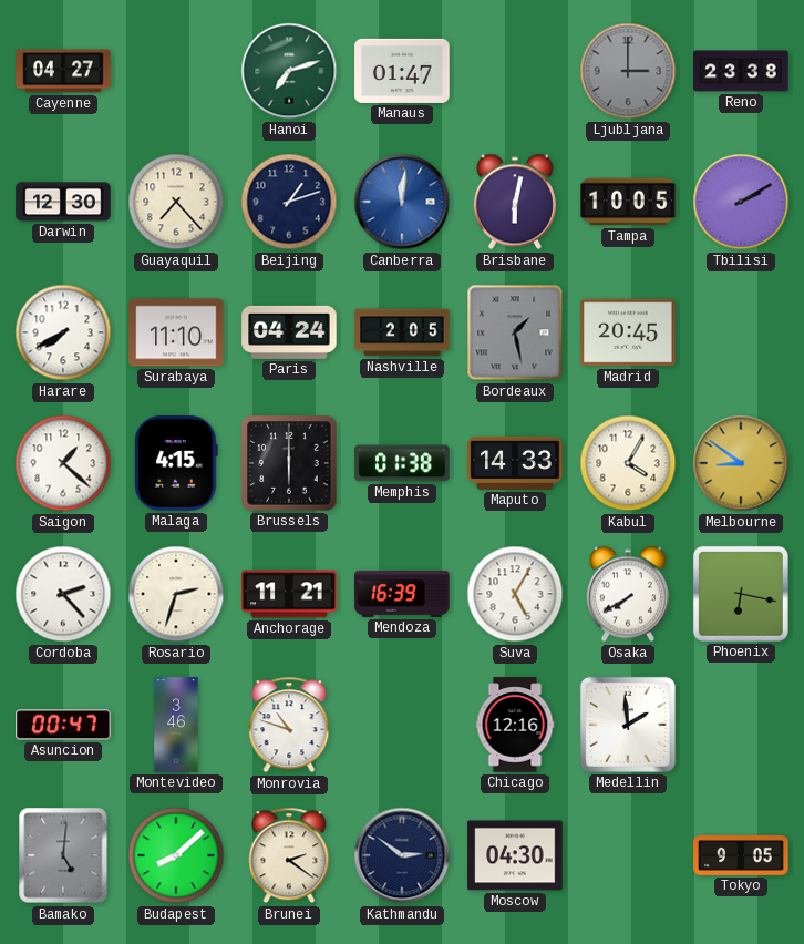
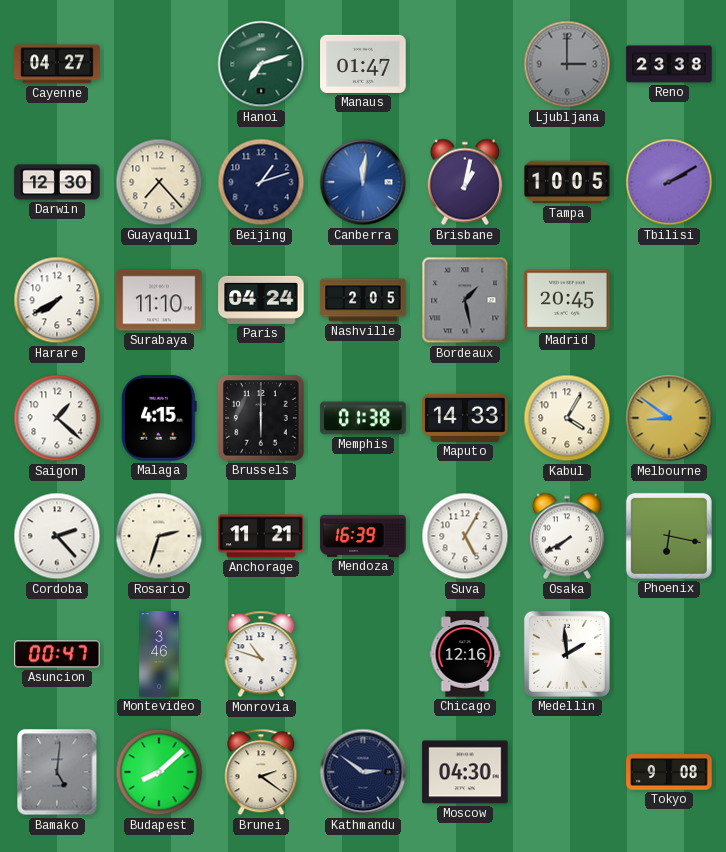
Brisbane: 6:02 -> 1:02 (465, 182)
Tokyo: 9:05 -> 9:08 (669, 773)
